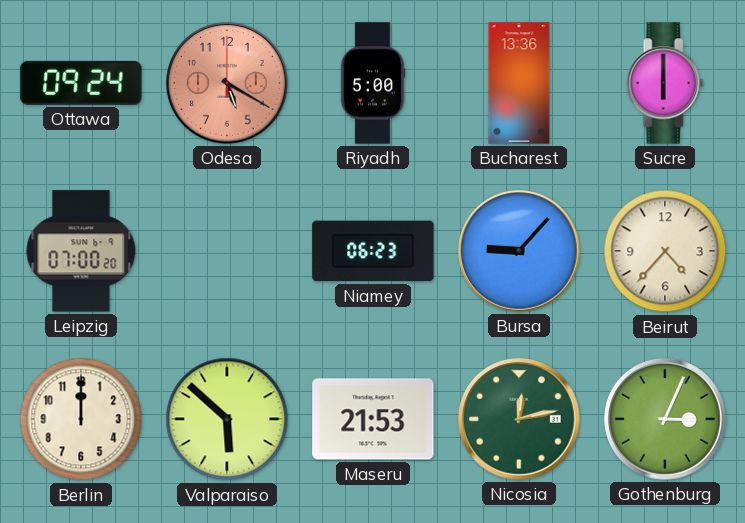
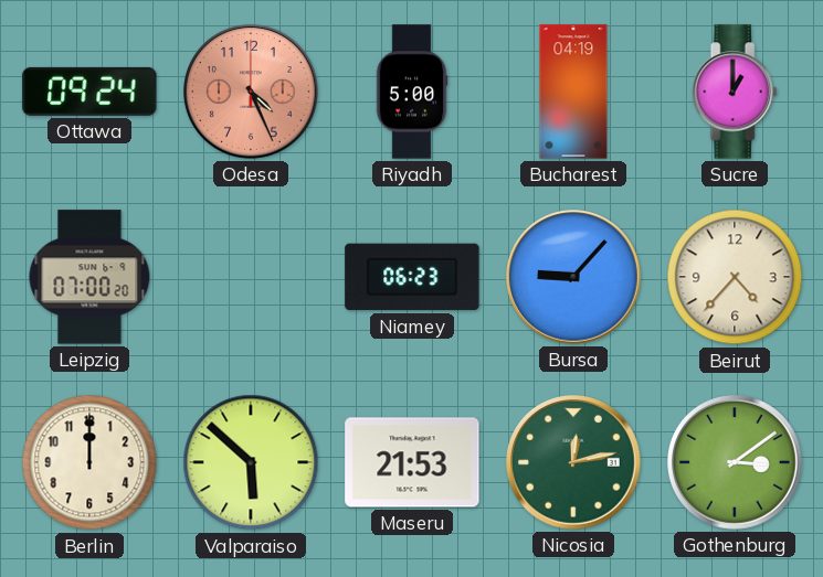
Odesa: 5:20 -> 4:26 (252, 93)
Bucharest: 13:36 -> 04:19 (573, 92)
Sucre: 6:00 -> 1:00 (735, 92)
Gothenburg: 3:04 -> 3:09 (736, 463)
